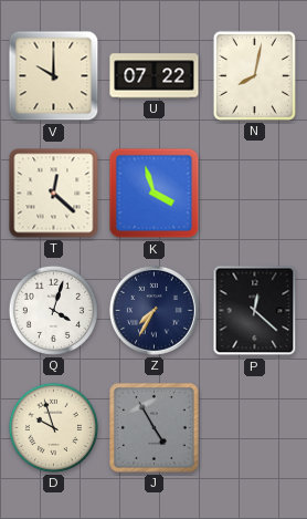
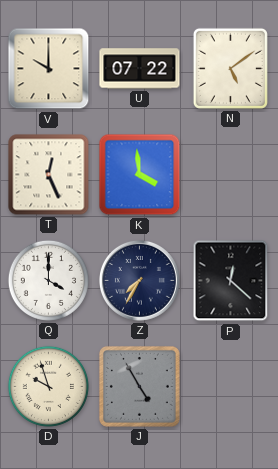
N: 8:02 -> 5:09 (230, 68)
T: 12:22 -> 12:26 (49, 175)
K: 3:57 -> 3:59 (140, 175)
Q: 4:03 -> 4:00 (48, 280)
